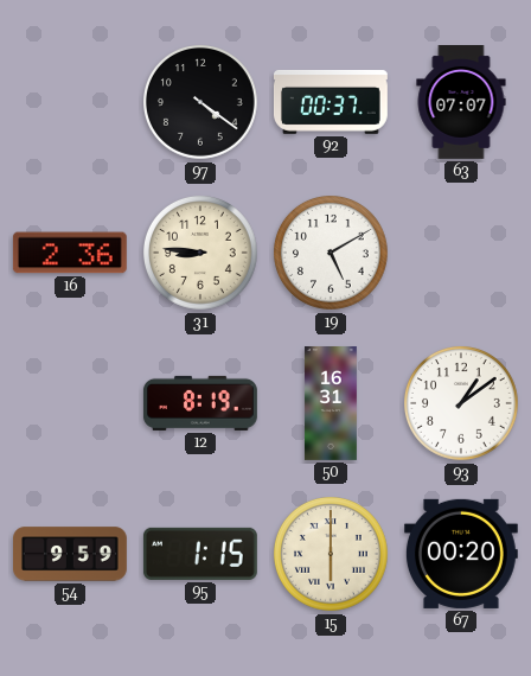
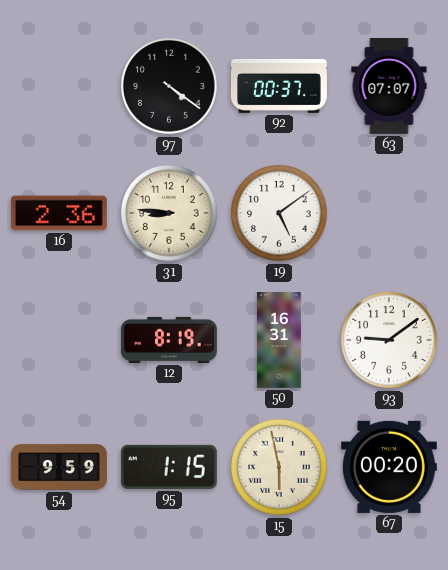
19: 5:10 -> 5:09 (280, 214)
93: 1:09 -> 9:09 (390, 341)
15: 6:00 -> 5:58 (280, 468)
